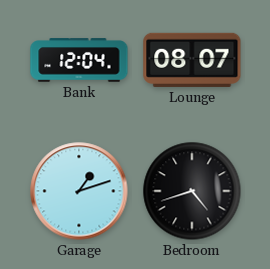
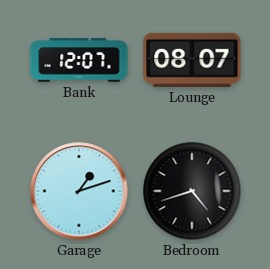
Bank: 12:04 -> 12:07 (79, 60)
